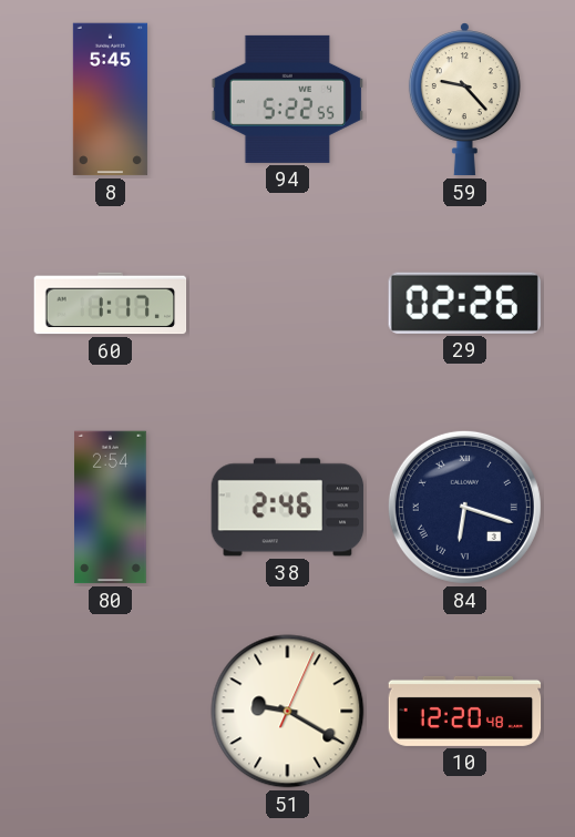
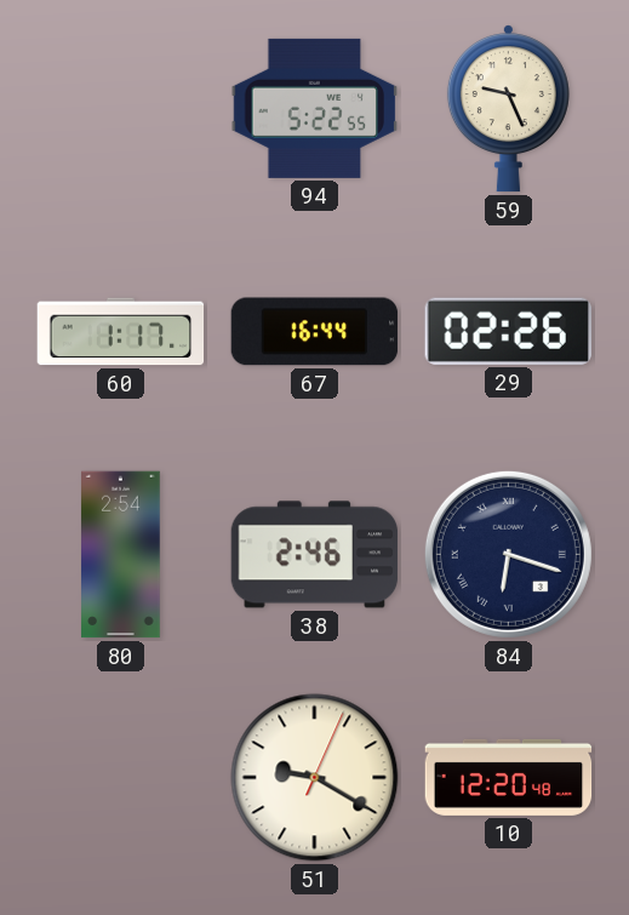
8: 5:45 -> none (110, 100)
59: 9:23 -> 9:26 (508, 109)
67: none -> 16:44 (315, 332)
